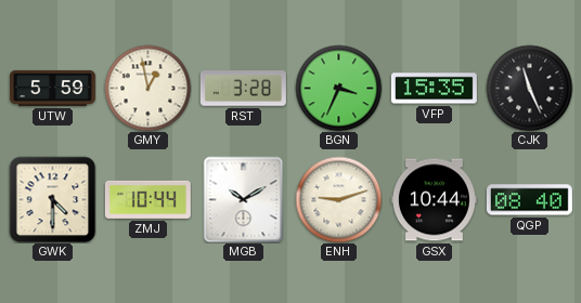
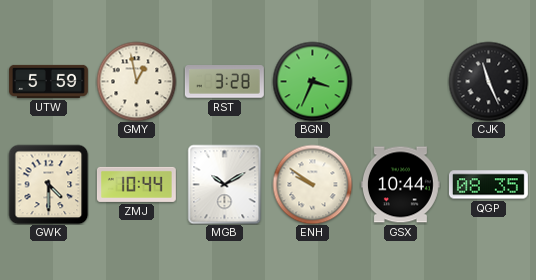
VFP: 15:35 -> none (434, 89)
ENH: 9:12 -> 9:51 (312, 184)
QGP: 08:40 -> 08:35 (488, 185)
